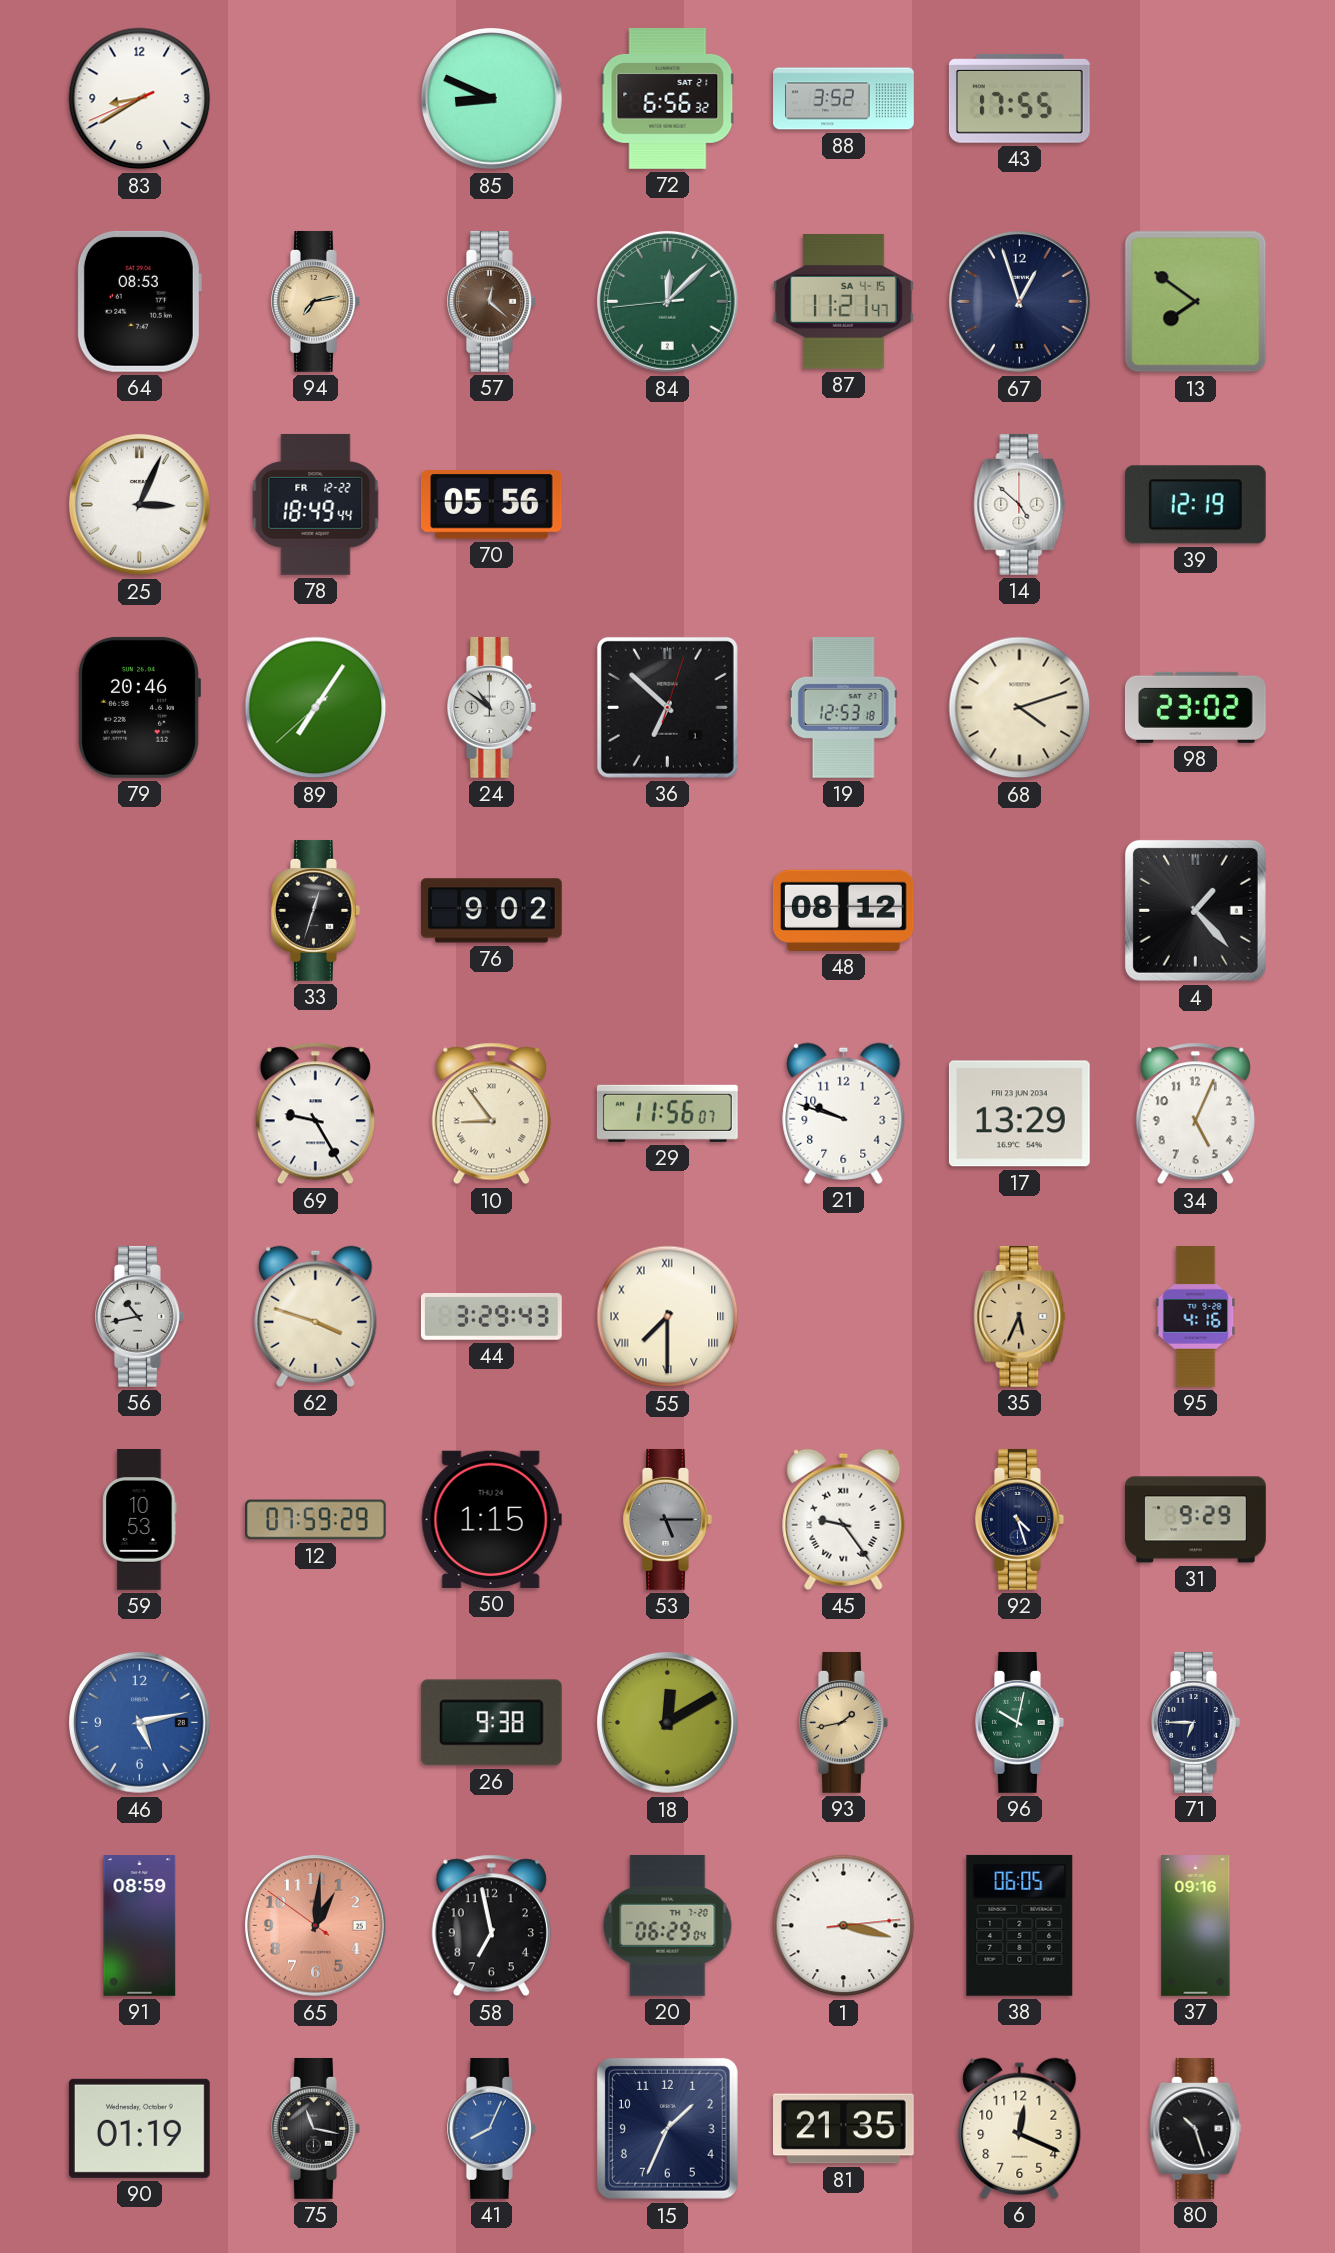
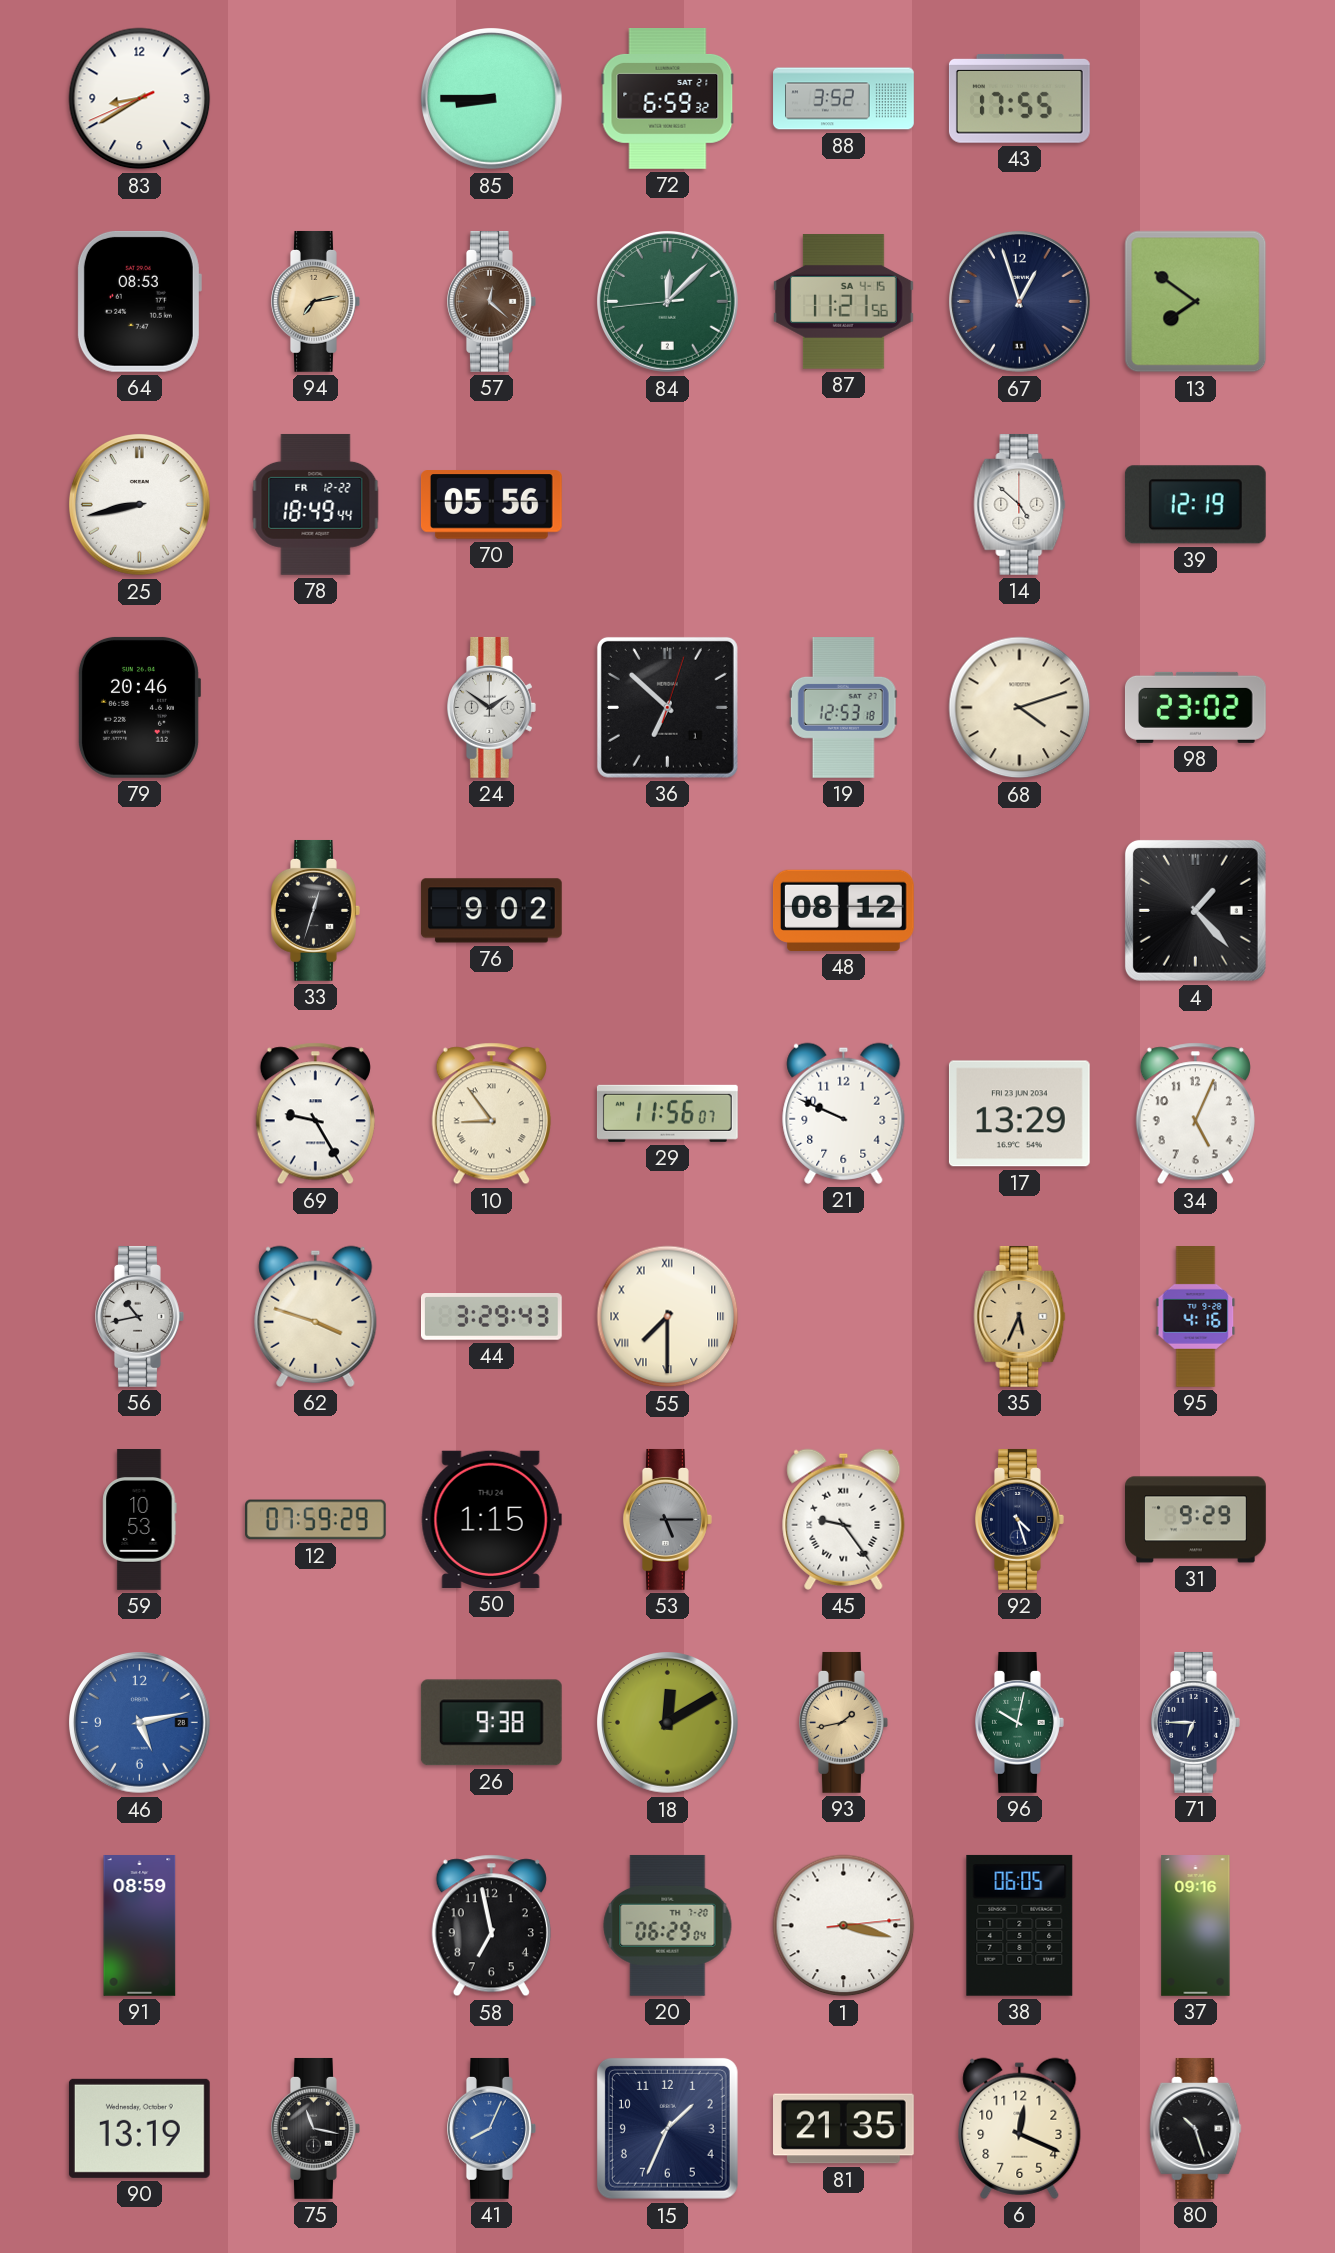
85: 8:49 -> 8:45 (492, 99)
72: 6:56 -> 6:59 (668, 99)
87: 11:21:47 -> 11:21:56 (843, 302)
25: 3:04 -> 8:43 (140, 505)
89: 7:05 -> none (316, 708)
24: 10:51 -> 1:51 (492, 707)
21: 9:48 -> 9:49 (844, 1113)
65: 1:00 -> none (316, 1926)
90: 01:19 -> 13:19 (139, 2128)
